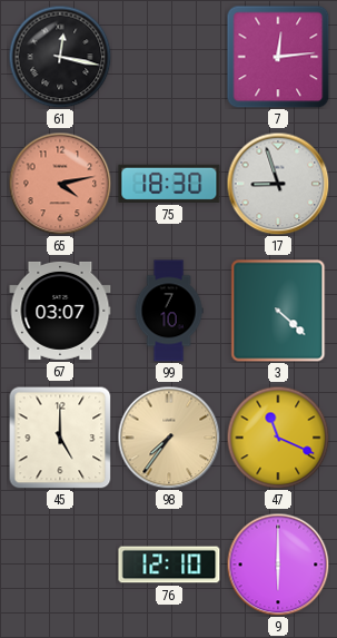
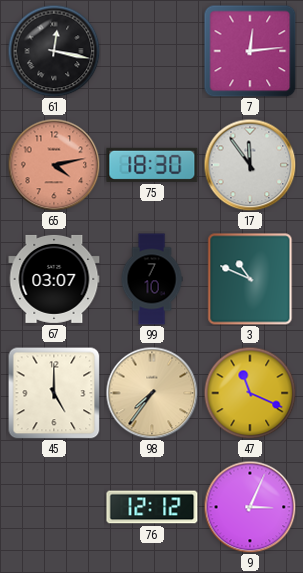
17: 8:57 -> 11:54 (250, 165)
3: 4:22 -> 10:49 (250, 279)
76: 12:10 -> 12:12 (152, 507)
9: 6:00 -> 3:04 (250, 507)
